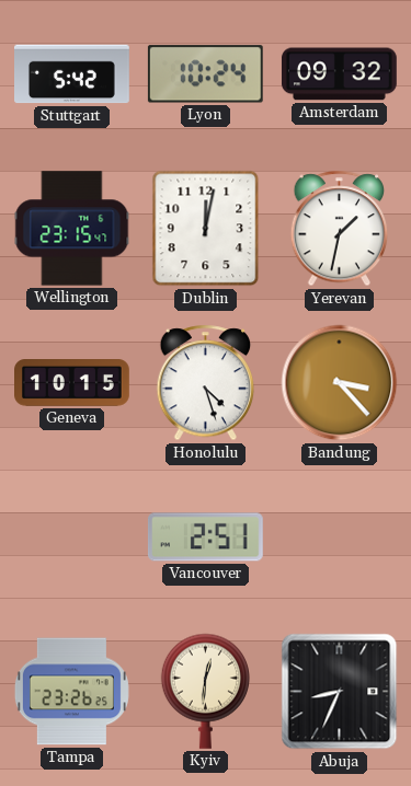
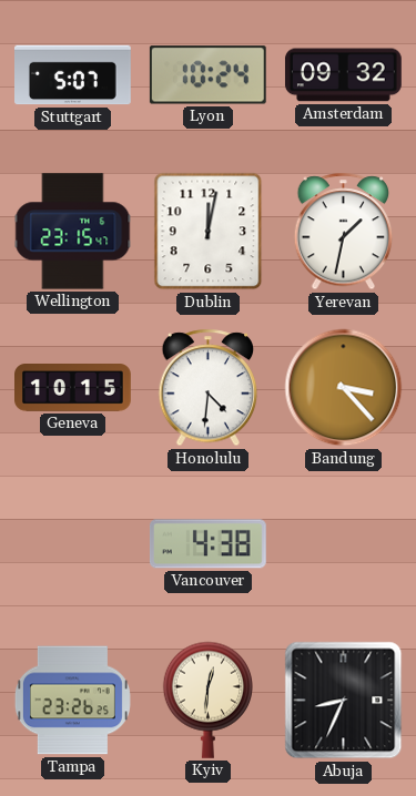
Stuttgart: 5:42 -> 5:07 (73, 75)
Honolulu: 4:27 -> 4:31 (209, 388)
Vancouver: 2:51 -> 4:38 (207, 544)
